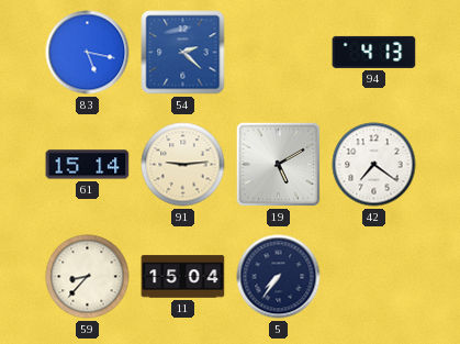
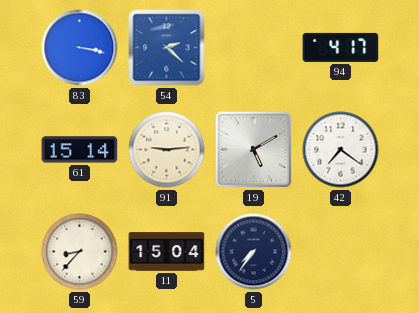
83: 5:17 -> 3:17 (80, 48)
94: 4:13 -> 4:17 (341, 47)
